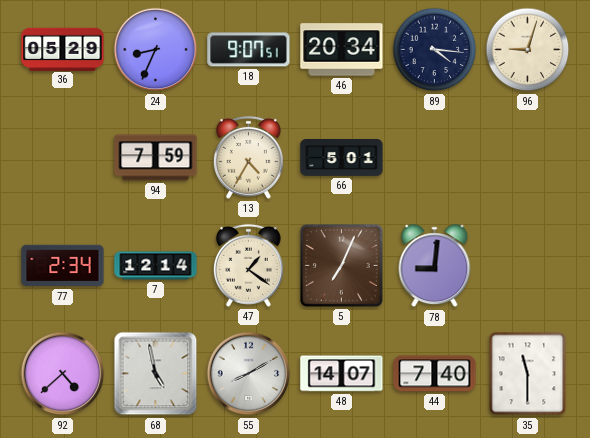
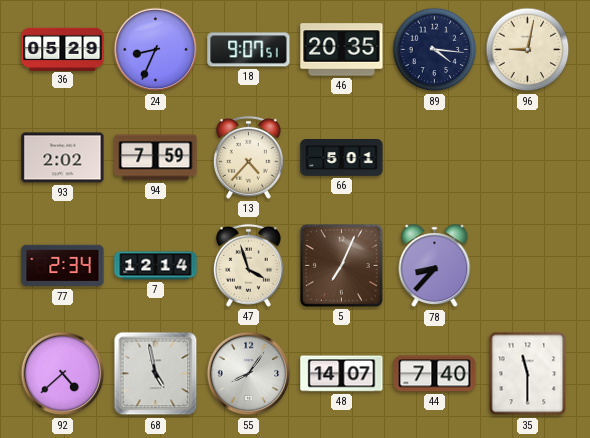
46: 20:34 -> 20:35 (342, 50)
96: 9:03 -> 9:02 (528, 50)
93: none -> 2:02 (63, 158)
13: 4:35 -> 4:37 (248, 157)
47: 1:21 -> 3:57 (248, 265)
78: 9:01 -> 8:37 (435, 266)
55: 8:10 -> 8:06 (249, 374)
